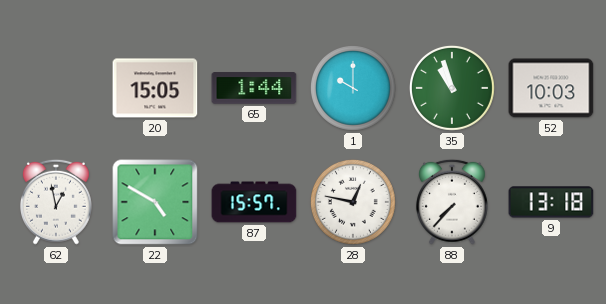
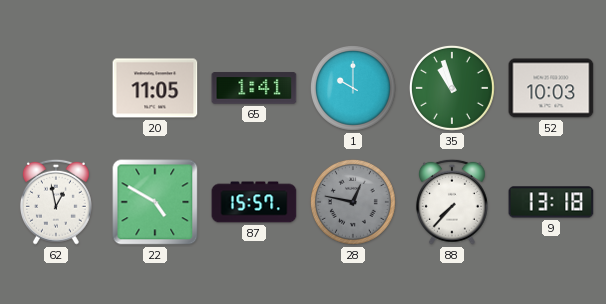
20: 15:05 -> 11:05 (155, 88)
65: 1:44 -> 1:41 (254, 88)
28 dial: white -> grey (353, 202)
